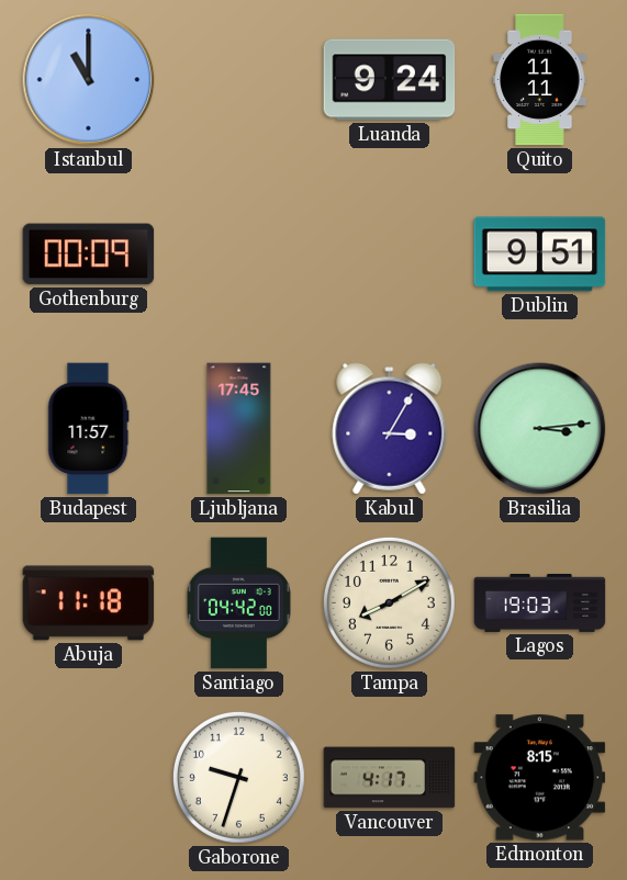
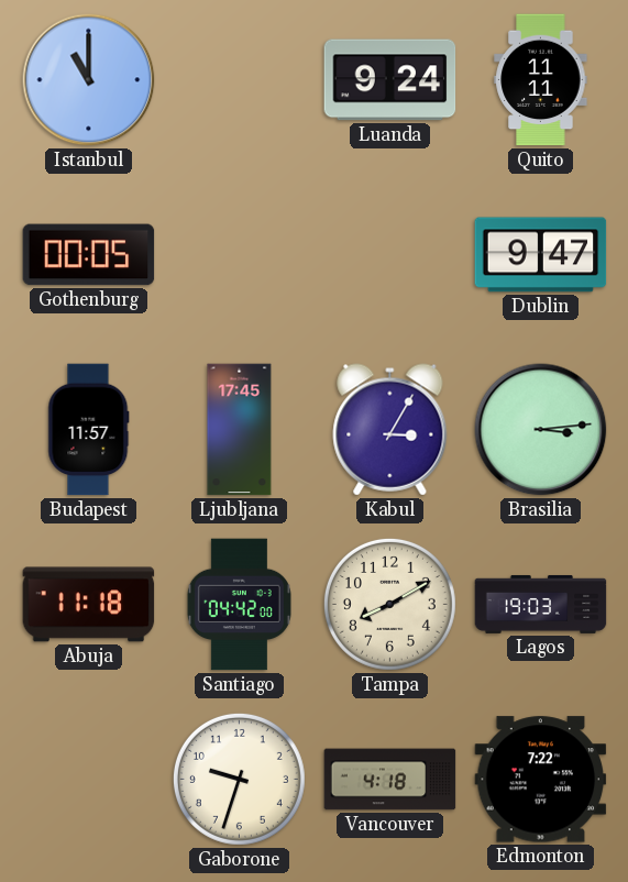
Gothenburg: 00:09 -> 00:05 (89, 255)
Dublin: 9:51 -> 9:47 (541, 255)
Vancouver: 4:17 -> 4:18 (390, 780)
Edmonton: 8:15 -> 7:22 (541, 780)
